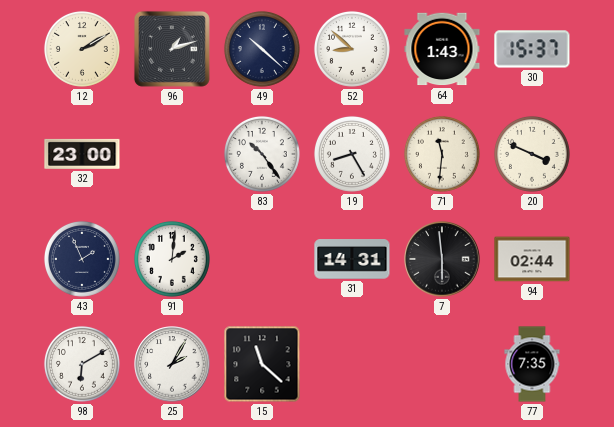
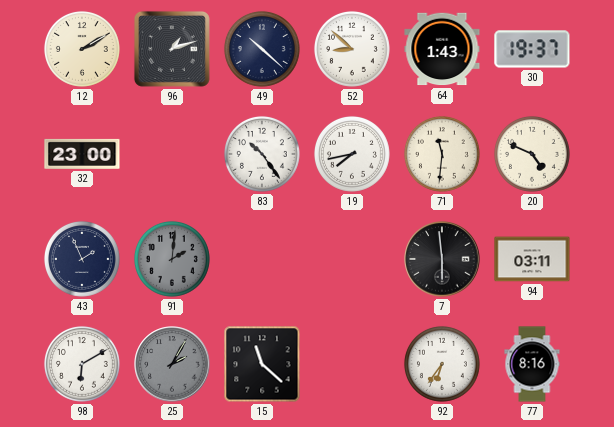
30: 15:37 -> 19:37 (532, 49)
19: 8:25 -> 7:43 (352, 154)
20: 3:49 -> 4:49 (532, 154)
91 dial: white -> grey (172, 259)
31: 14:31 -> none (352, 259)
94: 02:44 -> 03:11 (532, 259)
25 dial: white -> grey (172, 364)
92: none -> 6:36 (442, 364)
77: 7:35 -> 8:16 (532, 364)
